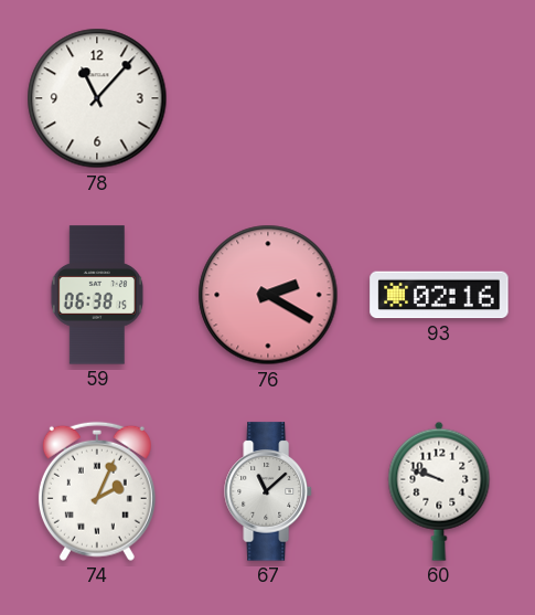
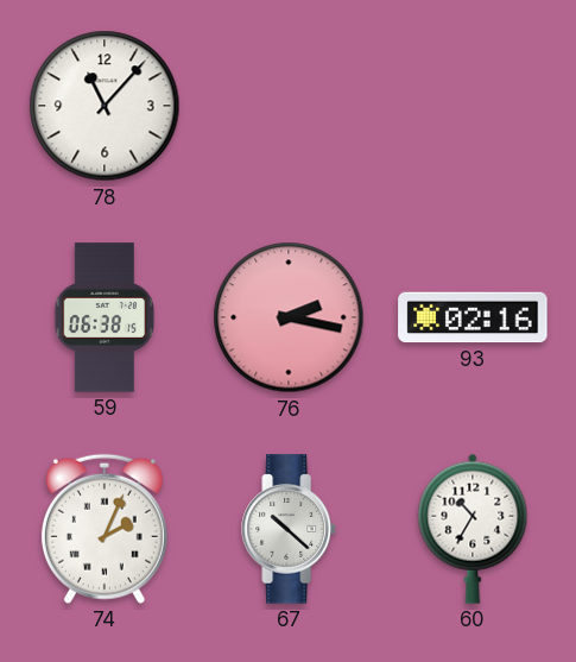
76: 2:20 -> 2:17 (289, 317)
67: 11:08 -> 10:22 (289, 529)
60: 9:48 -> 10:35 (473, 529)
